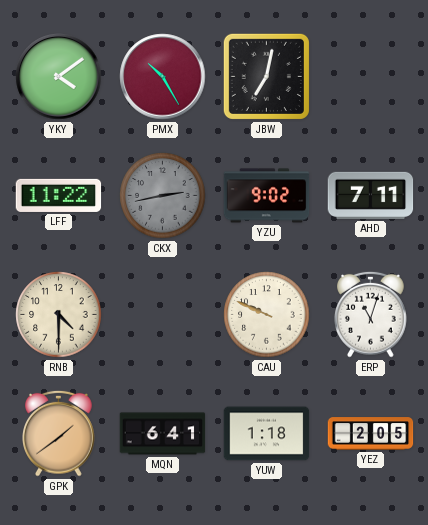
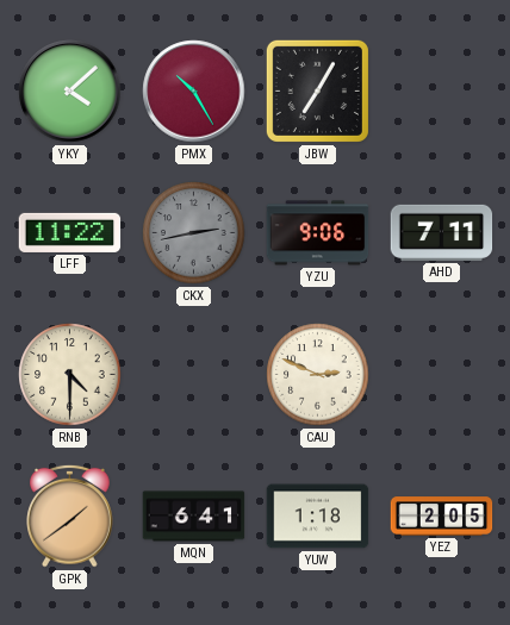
YKY: 4:09 -> 4:08 (70, 92)
JBW: 7:02 -> 7:05 (317, 90)
YZU: 9:02 -> 9:06 (318, 233)
CAU: 9:49 -> 2:49 (318, 375)
ERP: 11:03 -> none (371, 314)
